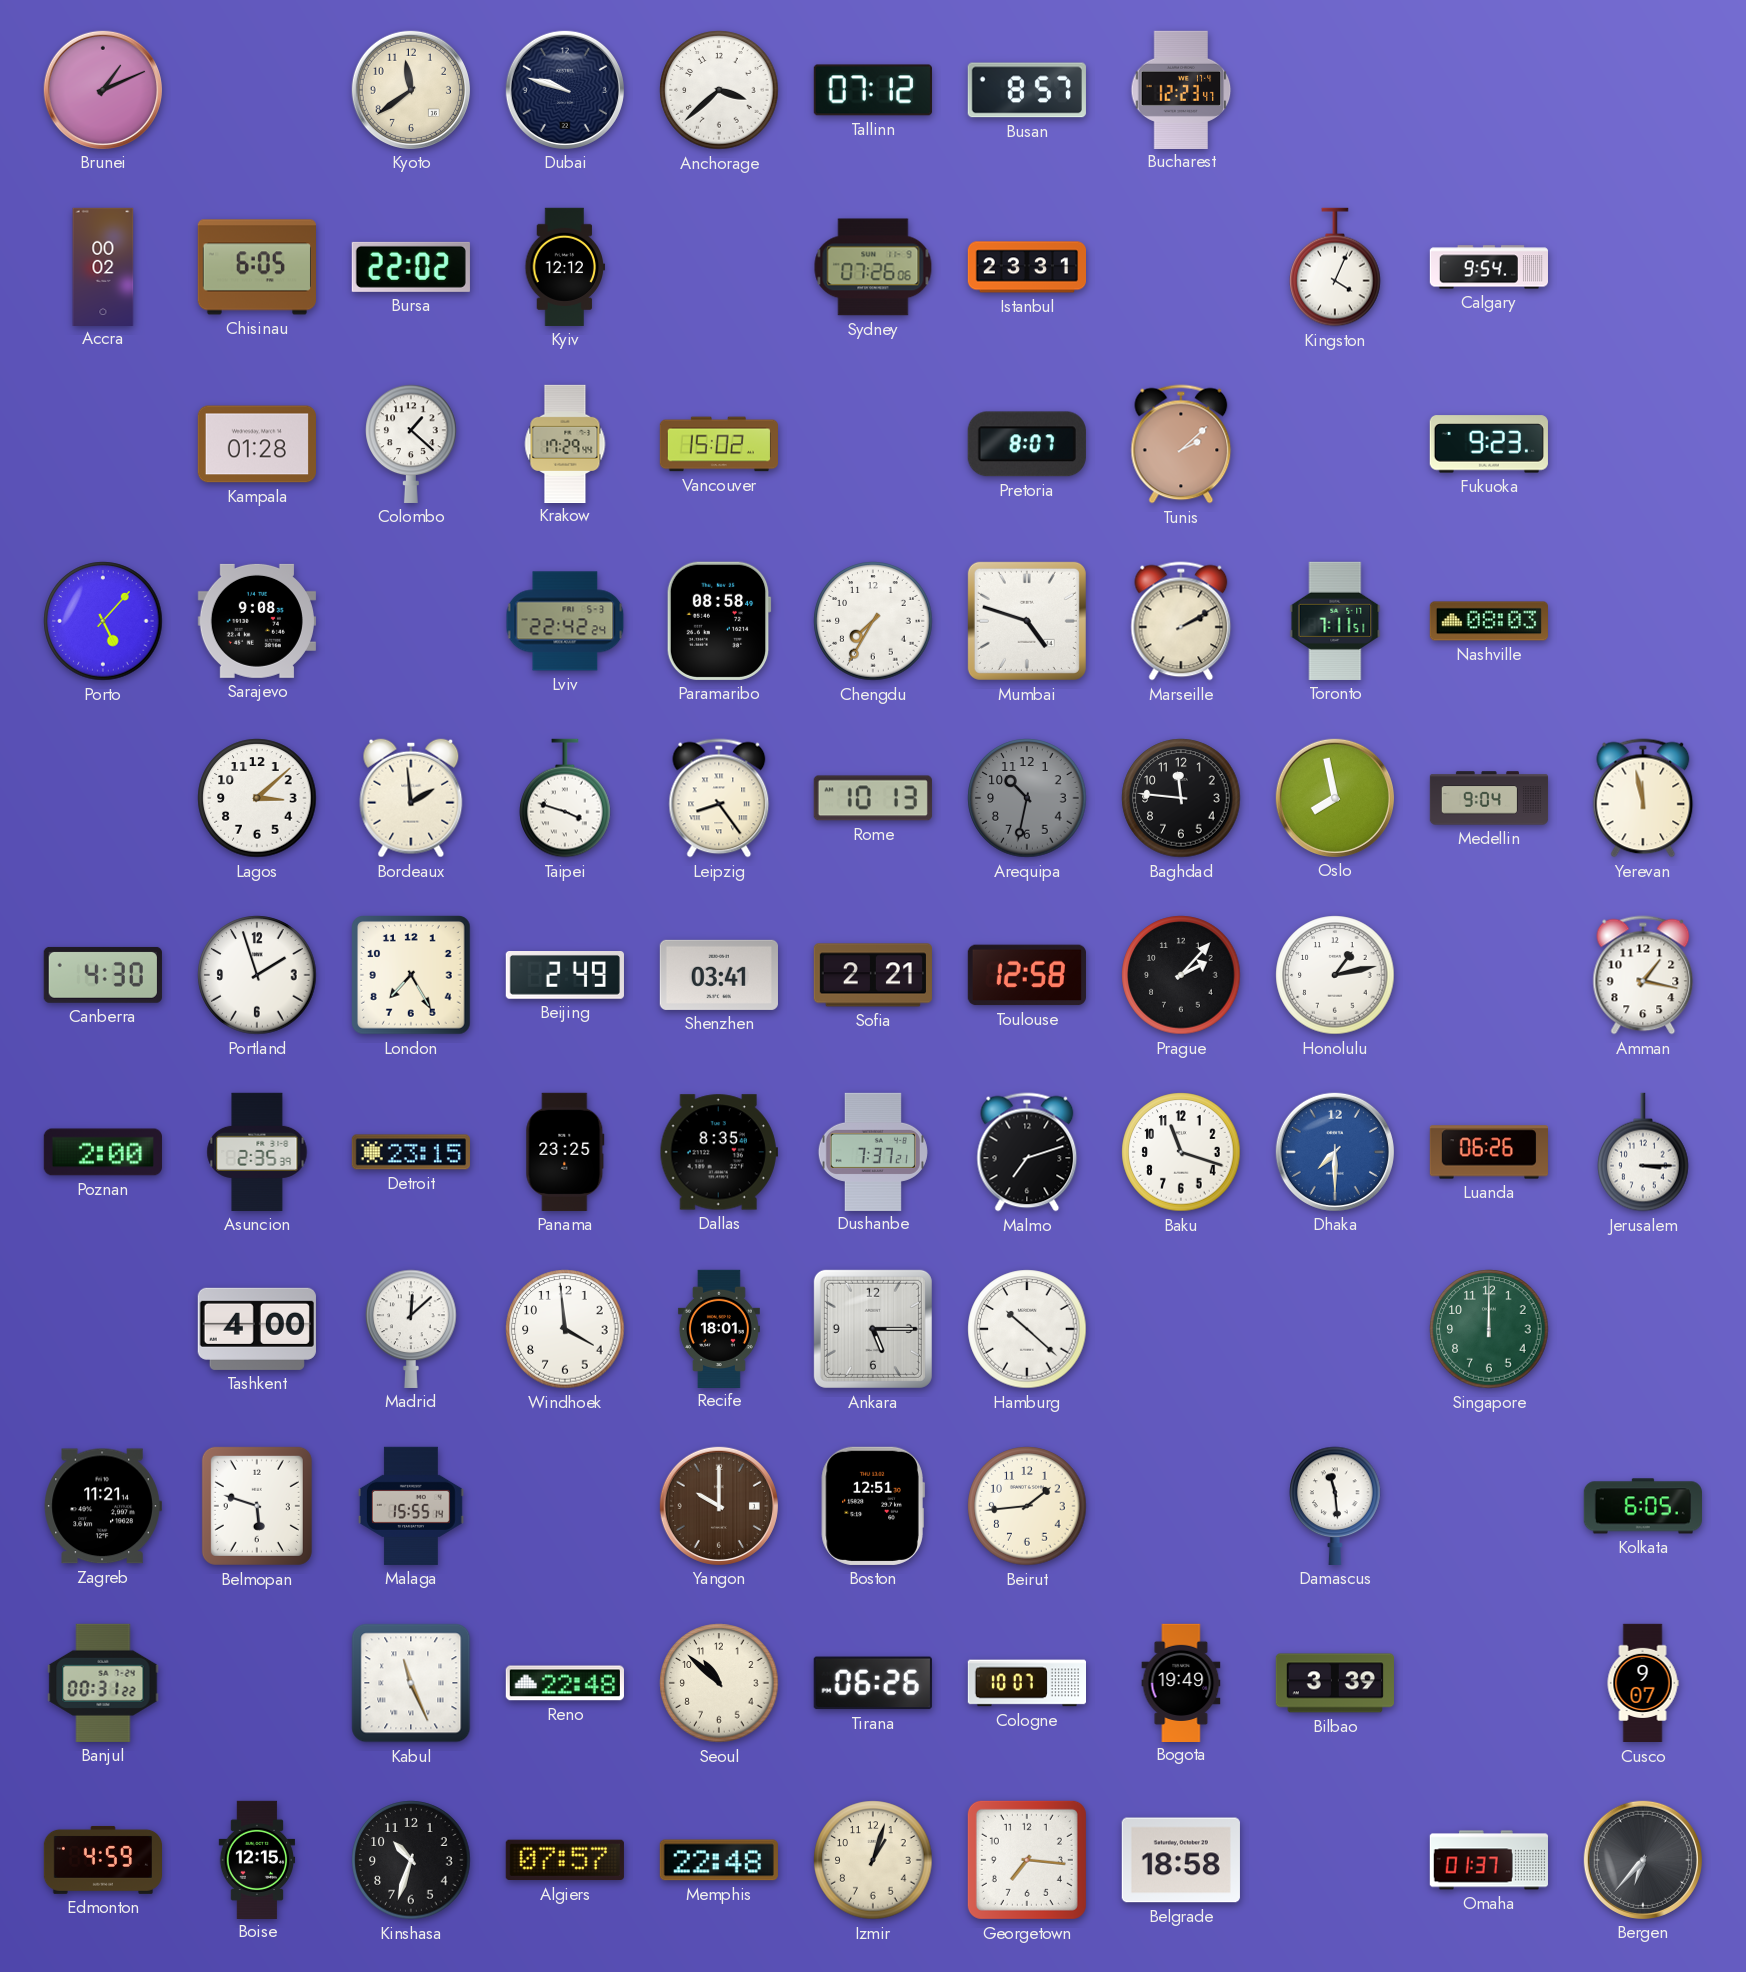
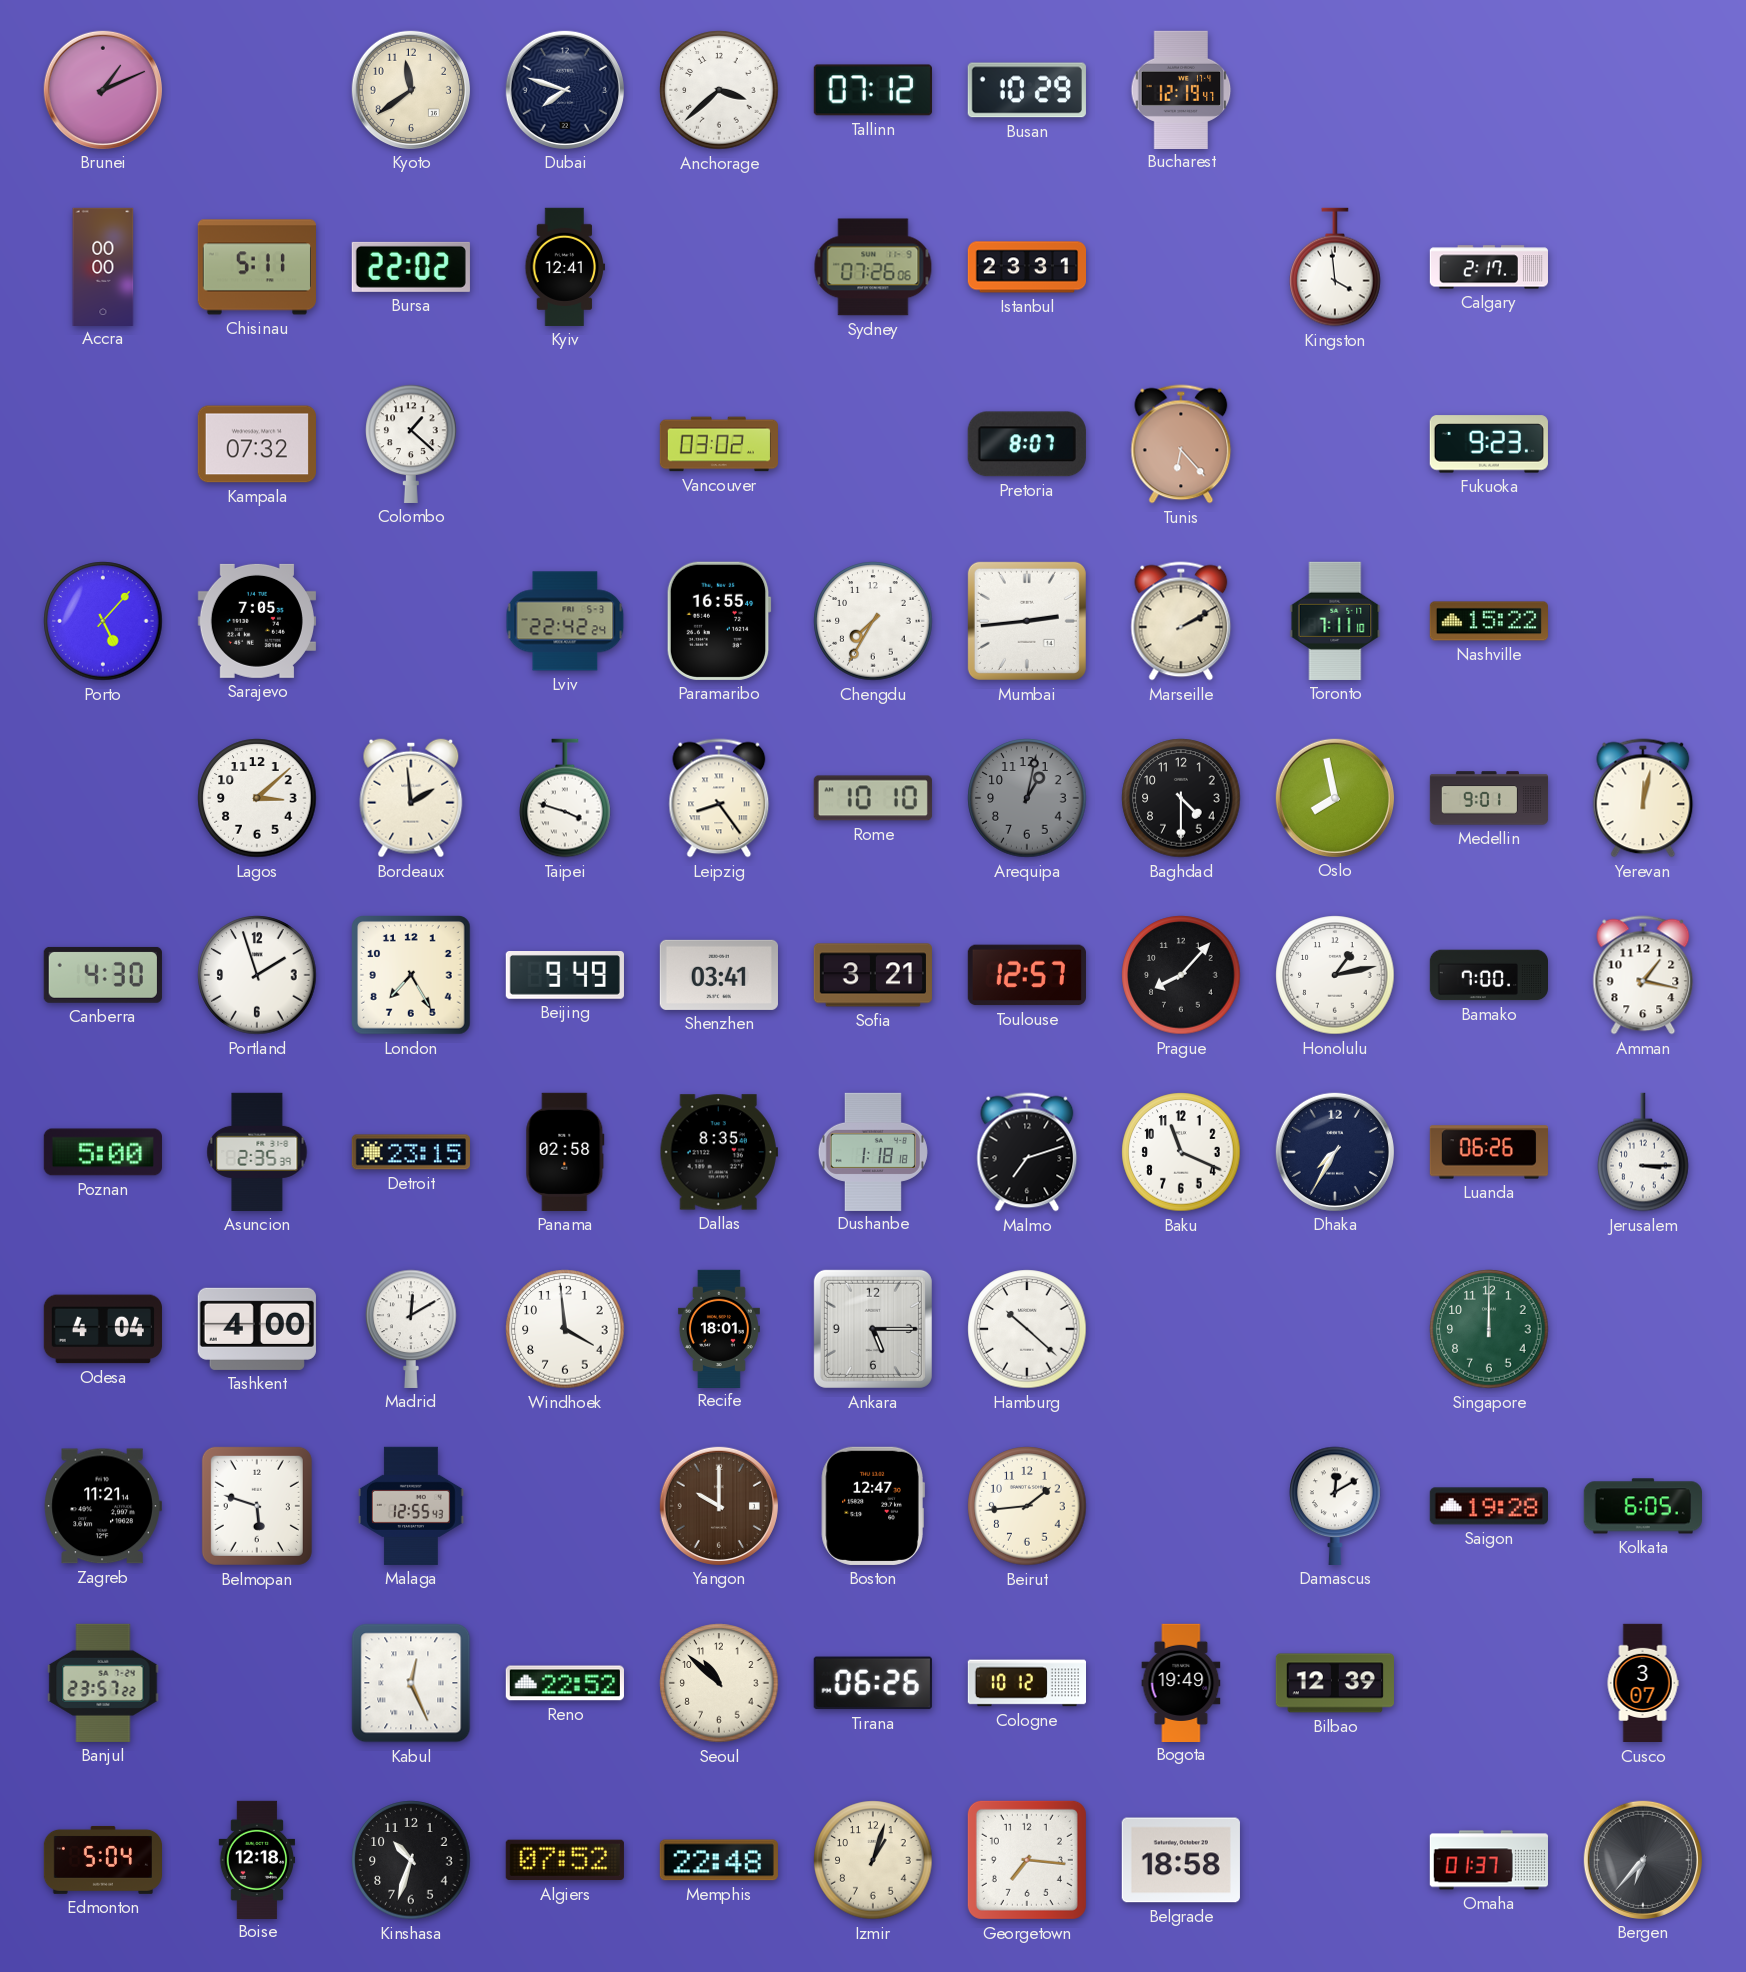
Dubai: 9:48 -> 7:48 (565, 90)
Busan: 8:57 -> 10:29 (1027, 90)
Bucharest: 12:23 -> 12:19 (1181, 89)
Accra: 00:02 -> 00:00 (103, 266)
Chisinau: 6:05 -> 5:11 (257, 267)
Kyiv: 12:12 -> 12:41 (565, 267)
Kingston: 4:04 -> 3:59 (1335, 267)
Calgary: 9:54 -> 2:17 (1488, 267)
Kampala: 01:28 -> 07:32 (257, 444)
Krakow: 17:29 -> none (565, 443)
Vancouver: 15:02 -> 03:02 (718, 444)
Tunis: 2:08 -> 6:23 (1181, 444)
Sarajevo: 9:08 -> 7:05 (257, 621)
Paramaribo: 08:58 -> 16:55 (719, 621)
Mumbai: 4:48 -> 2:44 (1027, 621)
Toronto: 7:11:51 -> 7:11:10 (1335, 621)
Nashville: 08:03 -> 15:22 (1489, 621)
Rome: 10:13 -> 10:10 (873, 798)
Arequipa: 10:32 -> 1:02 (1027, 798)
Baghdad: 11:46 -> 4:30 (1181, 798)
Medellin: 9:04 -> 9:01 (1489, 798)
Yerevan: 11:58 -> 12:02 (1643, 798)
Beijing: 2:49 -> 9:49 (565, 976)
Sofia: 2:21 -> 3:21 (873, 975)
Toulouse: 12:58 -> 12:57 (1027, 975)
Prague: 2:07 -> 8:07 (1181, 975)
Bamako: none -> 7:00 (1488, 975)
Poznan: 2:00 -> 5:00 (103, 1152)
Panama: 23:25 -> 02:58 (565, 1152)
Dushanbe: 7:37 -> 1:18 (873, 1151)
Baku: 11:18 -> 11:19 (1181, 1152)
Dhaka: 7:30 -> 7:35 (1335, 1152)
Dhaka dial: blue -> navy (1335, 1152)
Odesa: none -> 4:04 (103, 1329)
Madrid: 12:08 -> 12:10 (411, 1329)
Malaga: 15:55 -> 12:55 (411, 1506)
Boston: 12:51 -> 12:47 (873, 1506)
Damascus: 11:29 -> 12:10 (1335, 1506)
Saigon: none -> 19:28 (1489, 1506)
Banjul: 00:31 -> 23:57 (103, 1683)
Kabul: 11:26 -> 12:26 (411, 1683)
Reno: 22:48 -> 22:52 (565, 1683)
Cologne: 10:07 -> 10:12 (1026, 1683)
Bilbao: 3:39 -> 12:39 (1335, 1683)
Cusco: 9:07 -> 3:07 (1643, 1683)
Edmonton: 4:59 -> 5:04 (102, 1860)
Boise: 12:15 -> 12:18 (257, 1859)
Algiers: 07:57 -> 07:52 (565, 1860)
